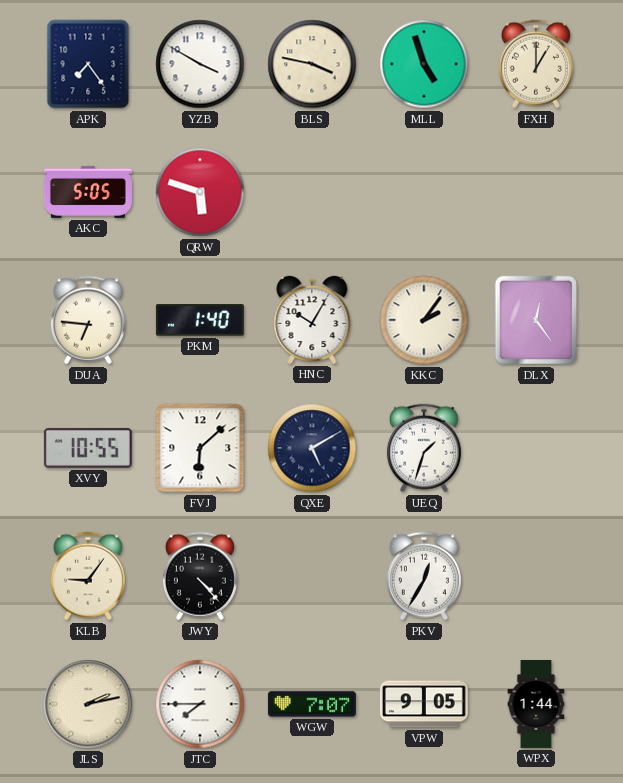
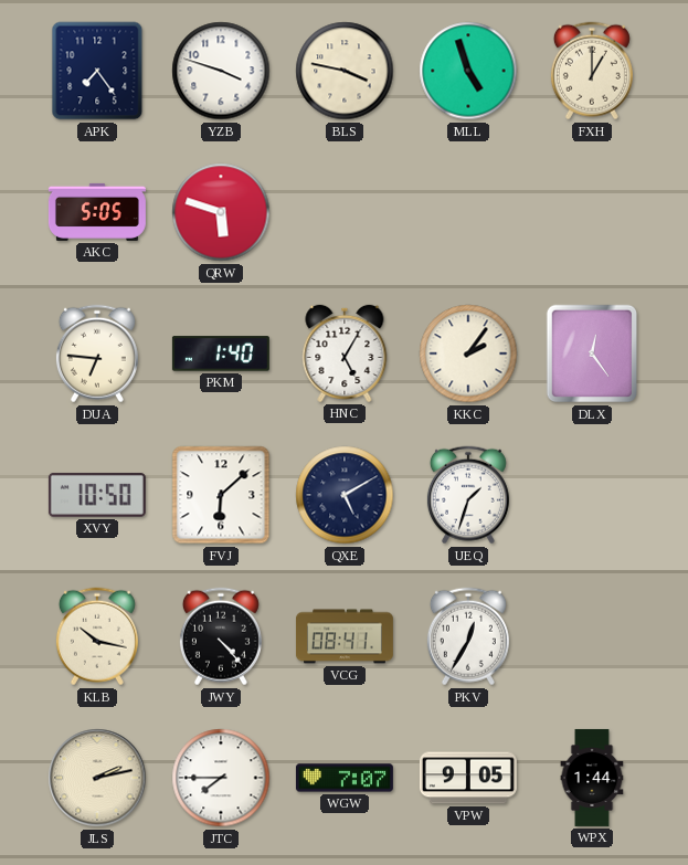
YZB: 3:50 -> 3:48 (221, 71)
HNC: 10:05 -> 5:05 (345, 354)
XVY: 10:55 -> 10:50 (97, 495)
KLB: 9:06 -> 10:17 (97, 636)
VCG: none -> 08:41 (345, 636)
